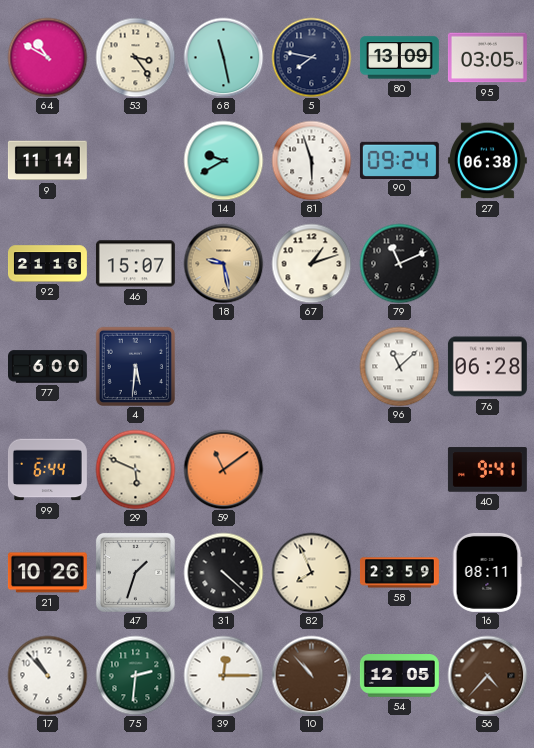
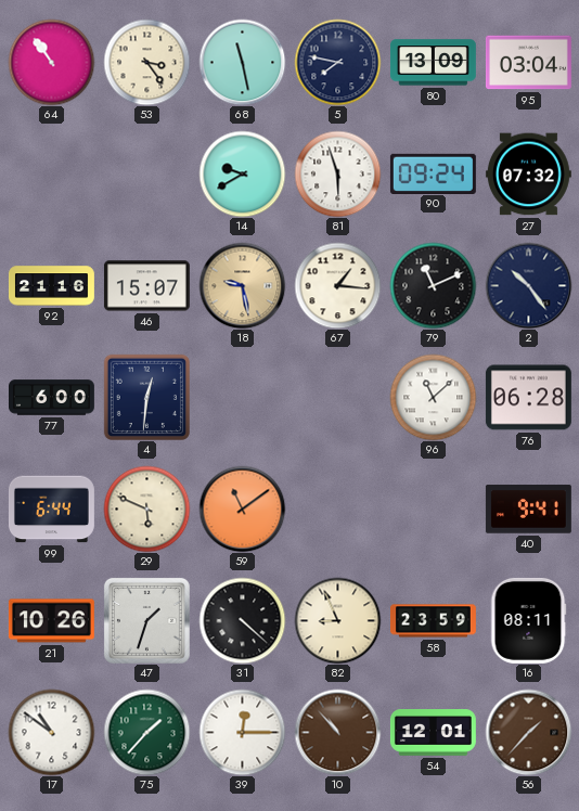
64: 10:50 -> 10:54 (51, 62)
95: 03:05 -> 03:04 (528, 63)
9: 11:14 -> none (47, 161)
27: 06:38 -> 07:32 (528, 175)
67: 1:12 -> 1:16 (337, 285)
2: none -> 10:24 (528, 285)
4: 5:31 -> 12:31 (146, 397)
82: 7:56 -> 8:56 (337, 620)
17: 10:53 -> 10:51 (51, 732)
75: 2:31 -> 1:37 (146, 732)
54: 12:05 -> 12:01 (433, 733)
56: 4:37 -> 1:37 (528, 732)
